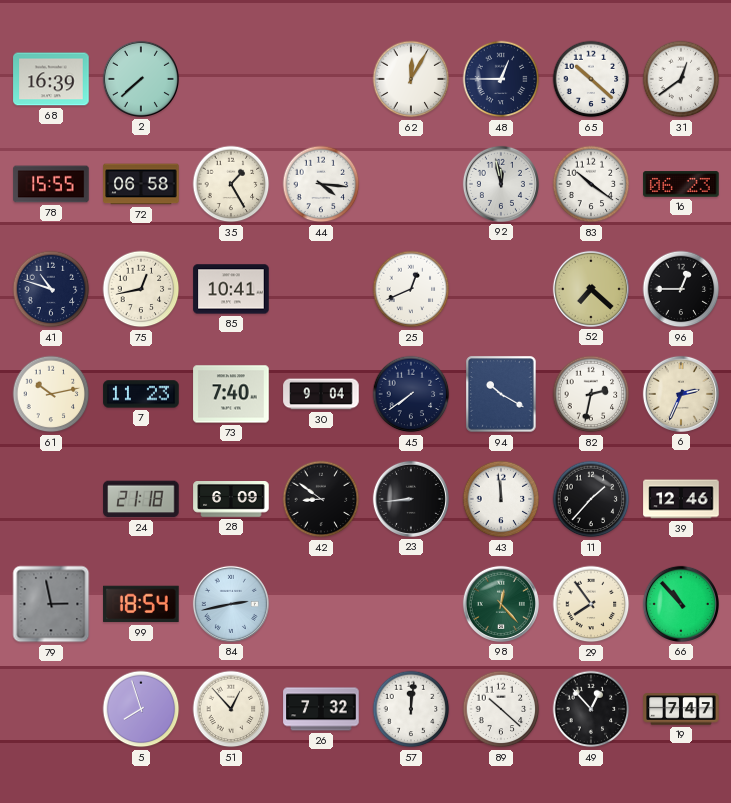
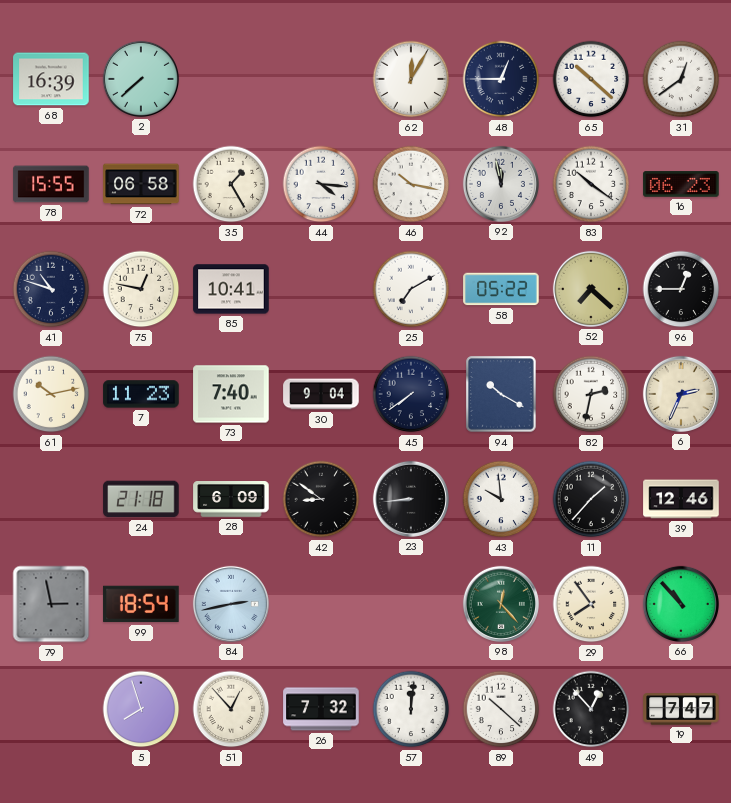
46: none -> 10:17 (411, 184)
75: 12:43 -> 12:47 (141, 289)
25: 12:41 -> 7:10 (411, 289)
58: none -> 05:22 (501, 289)
43: 11:59 -> 9:59 (501, 499)
